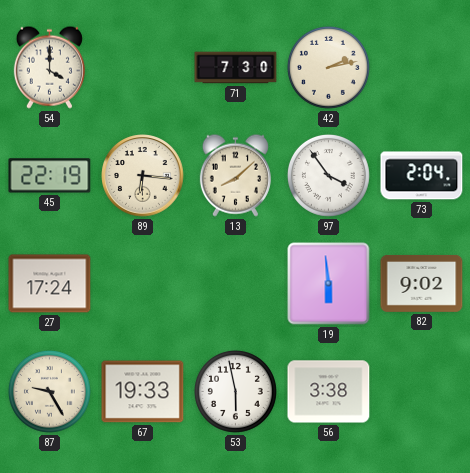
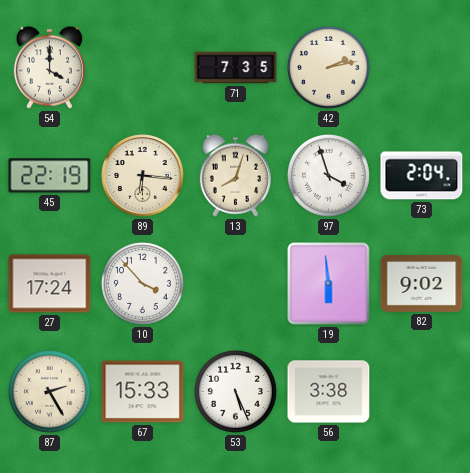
71: 7:30 -> 7:35 (236, 68)
13: 8:08 -> 8:03 (235, 175)
97: 3:54 -> 3:57 (328, 175)
10: none -> 3:53 (142, 283)
87: 9:25 -> 2:25 (49, 391)
67: 19:33 -> 15:33 (143, 392)
53: 5:58 -> 5:26 (235, 391)
